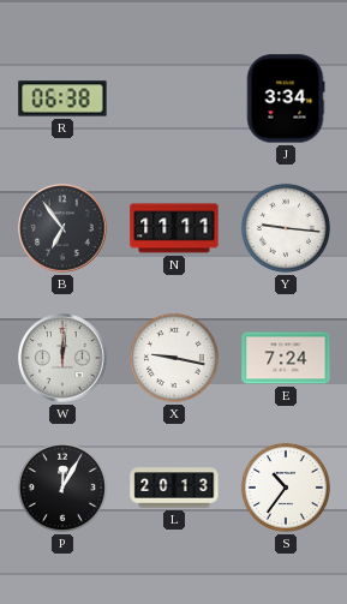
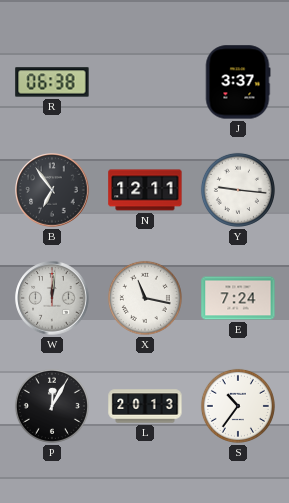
J: 3:34 -> 3:37 (238, 82)
N: 11:11 -> 12:11 (145, 190)
X: 9:17 -> 11:17 (145, 298)
